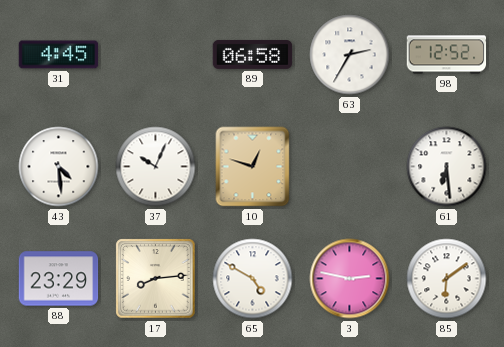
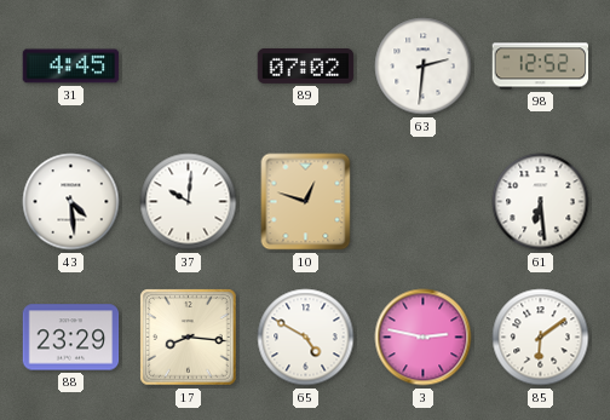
89: 06:58 -> 07:02 (306, 65)
63: 2:35 -> 2:31 (424, 67)
37: 10:04 -> 10:01 (189, 202)
17: 8:14 -> 8:16 (189, 338)
